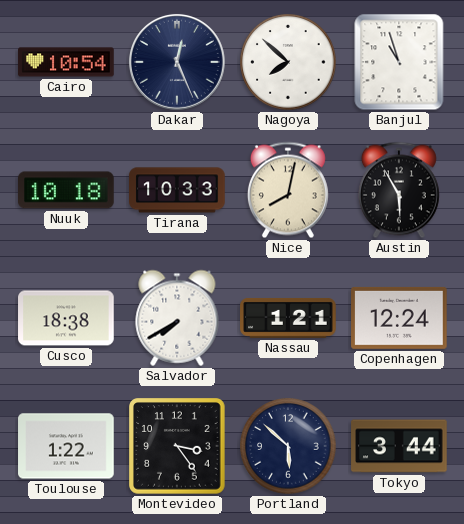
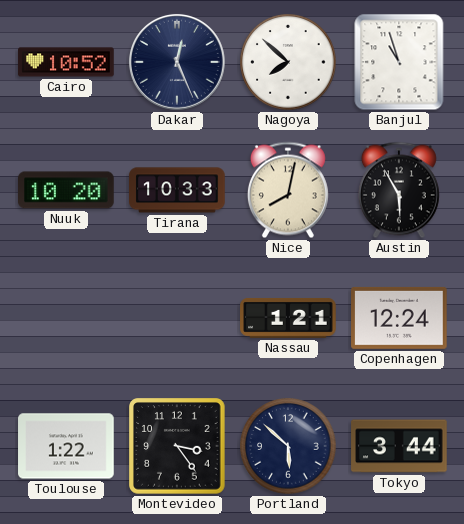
Cairo: 10:54 -> 10:52 (66, 62)
Nuuk: 10:18 -> 10:20 (66, 190)
Cusco: 18:38 -> none (66, 318)
Salvador: 7:40 -> none (177, 318)
